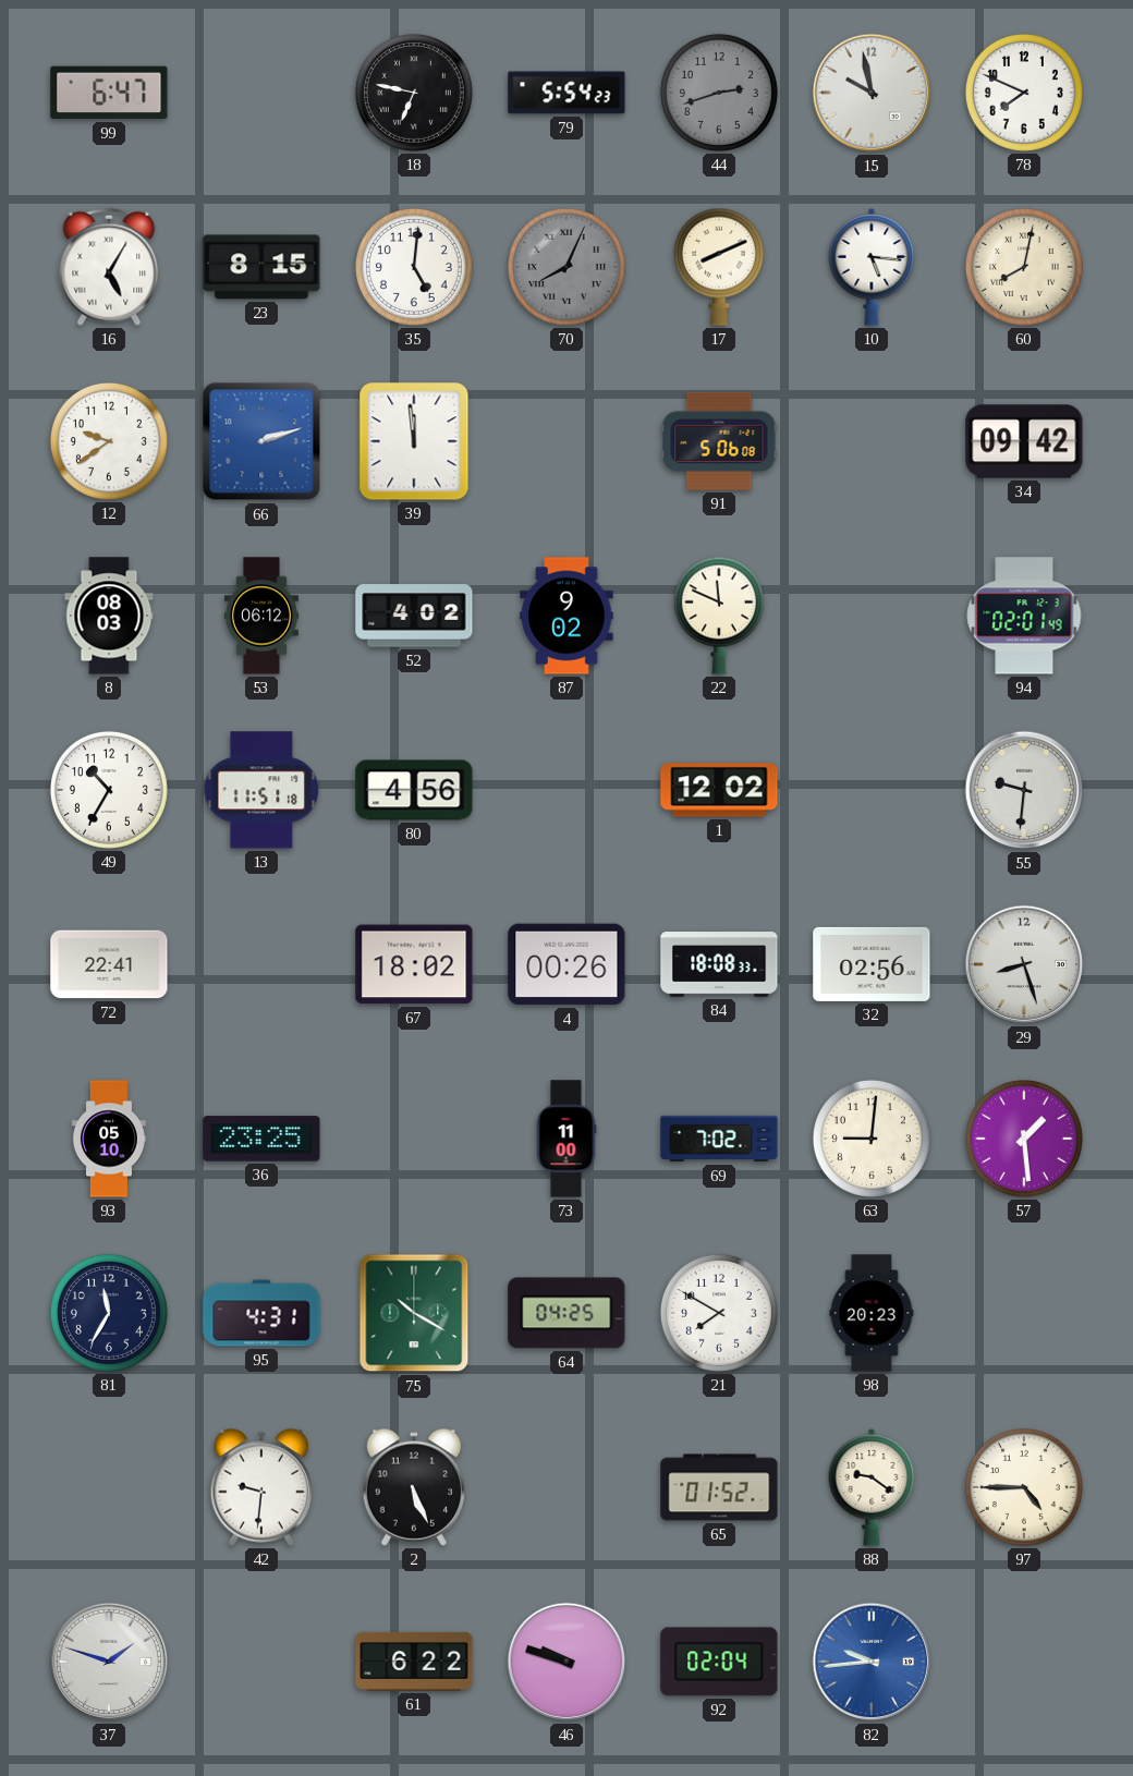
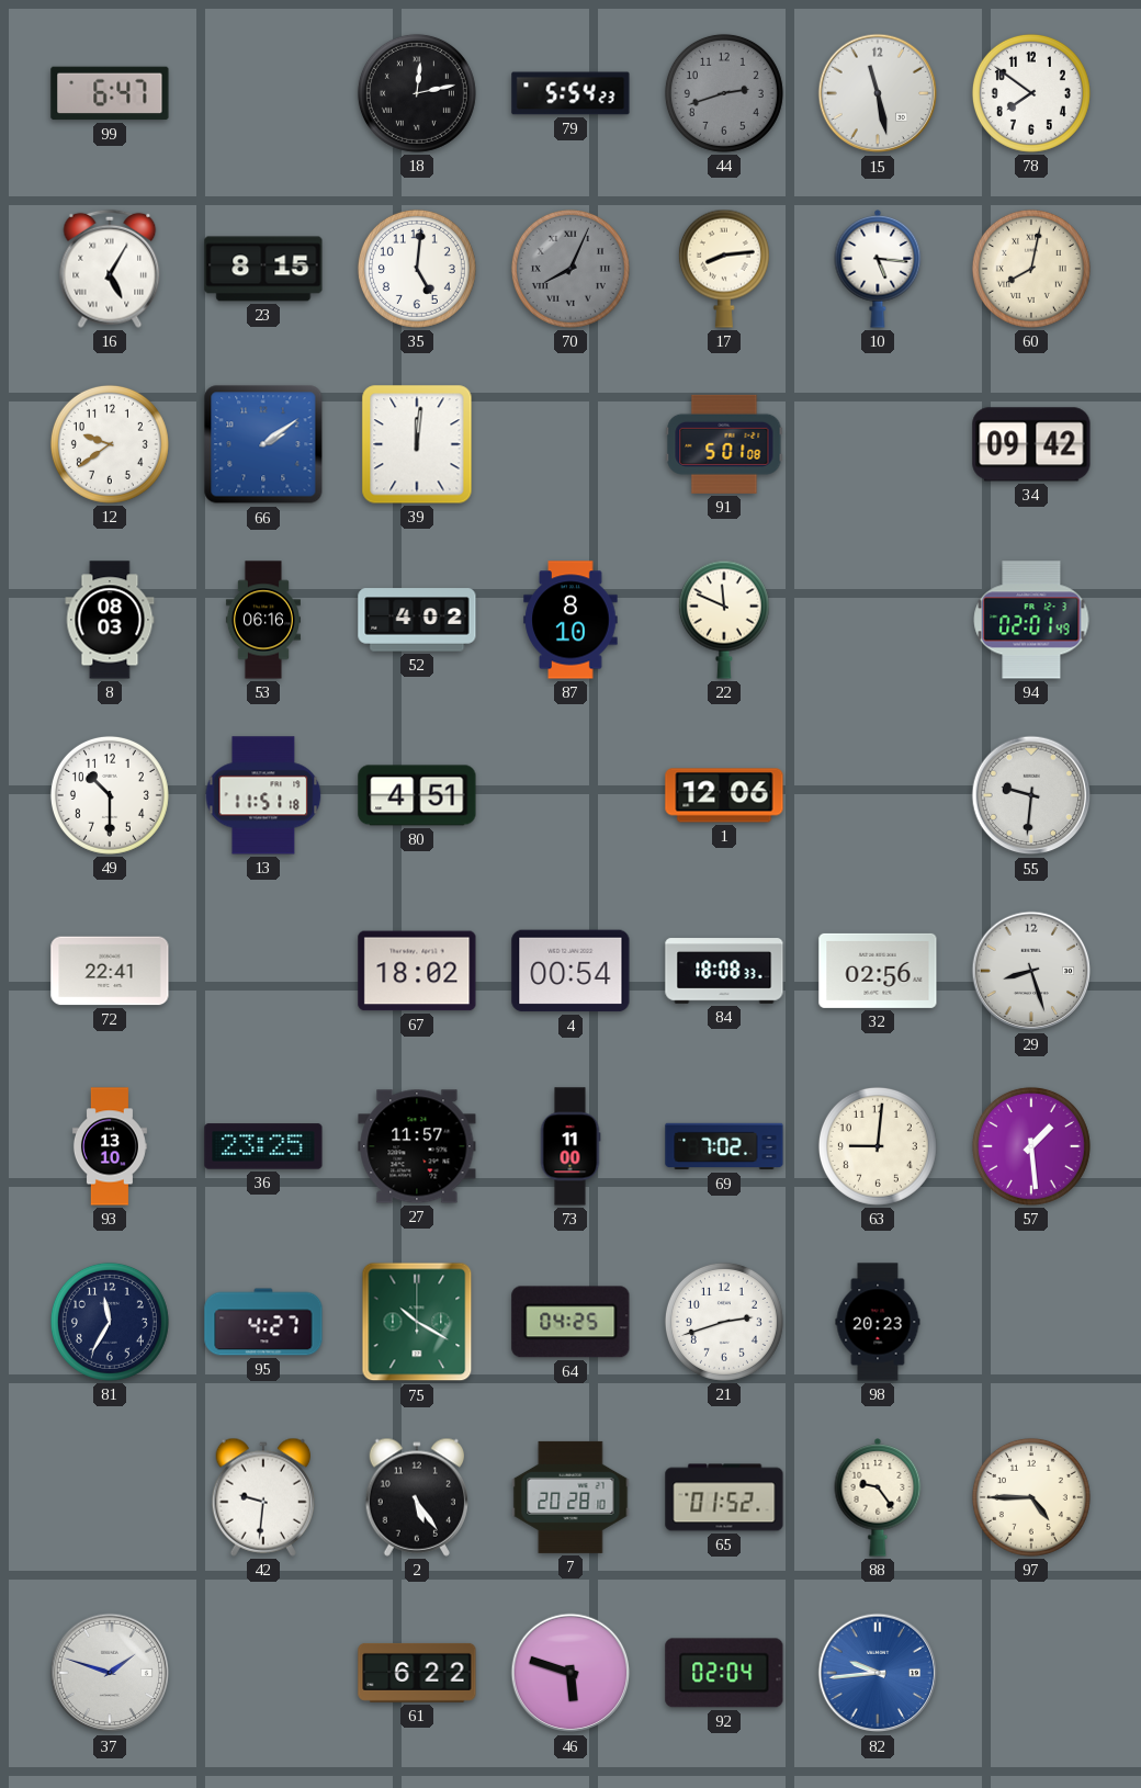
18: 6:47 -> 12:13 (417, 93)
15: 9:58 -> 11:28 (878, 93)
78: 7:49 -> 7:51 (1031, 93)
17: 8:11 -> 8:14 (724, 269)
66: 2:12 -> 2:09 (263, 444)
39: 11:59 -> 12:01 (417, 444)
91: 5:06 -> 5:01 (724, 444)
53: 06:12 -> 06:16 (263, 620)
87: 9:02 -> 8:10 (570, 620)
49: 10:35 -> 10:30 (110, 795)
80: 4:56 -> 4:51 (417, 795)
1: 12:02 -> 12:06 (724, 795)
4: 00:26 -> 00:54 (570, 971)
93: 05:10 -> 13:10 (110, 1146)
27: none -> 11:57 (417, 1146)
95: 4:31 -> 4:27 (263, 1322)
21: 7:50 -> 2:42 (724, 1322)
2: 5:26 -> 5:24 (416, 1497)
7: none -> 20:28 (570, 1497)
88: 9:21 -> 9:24 (878, 1498)
46: 9:48 -> 5:48 (570, 1673)
